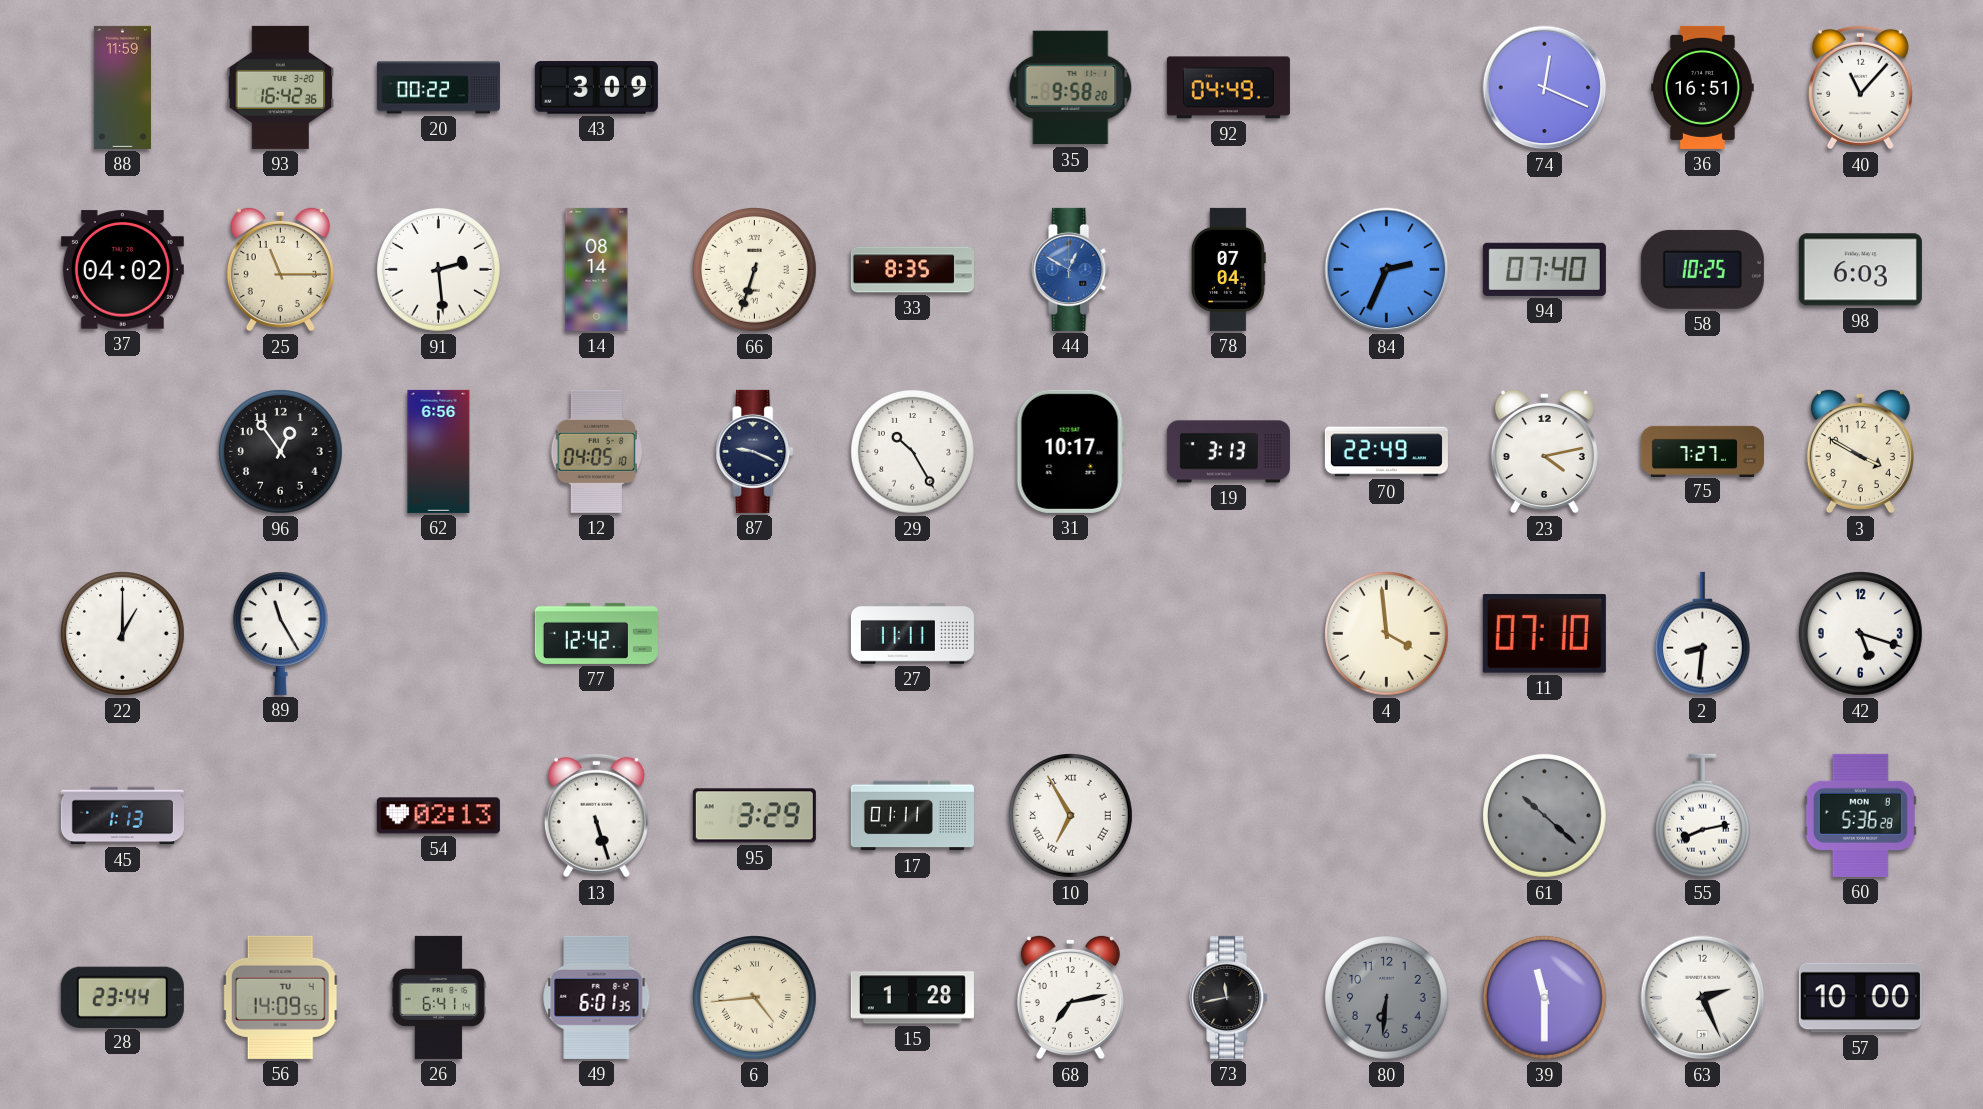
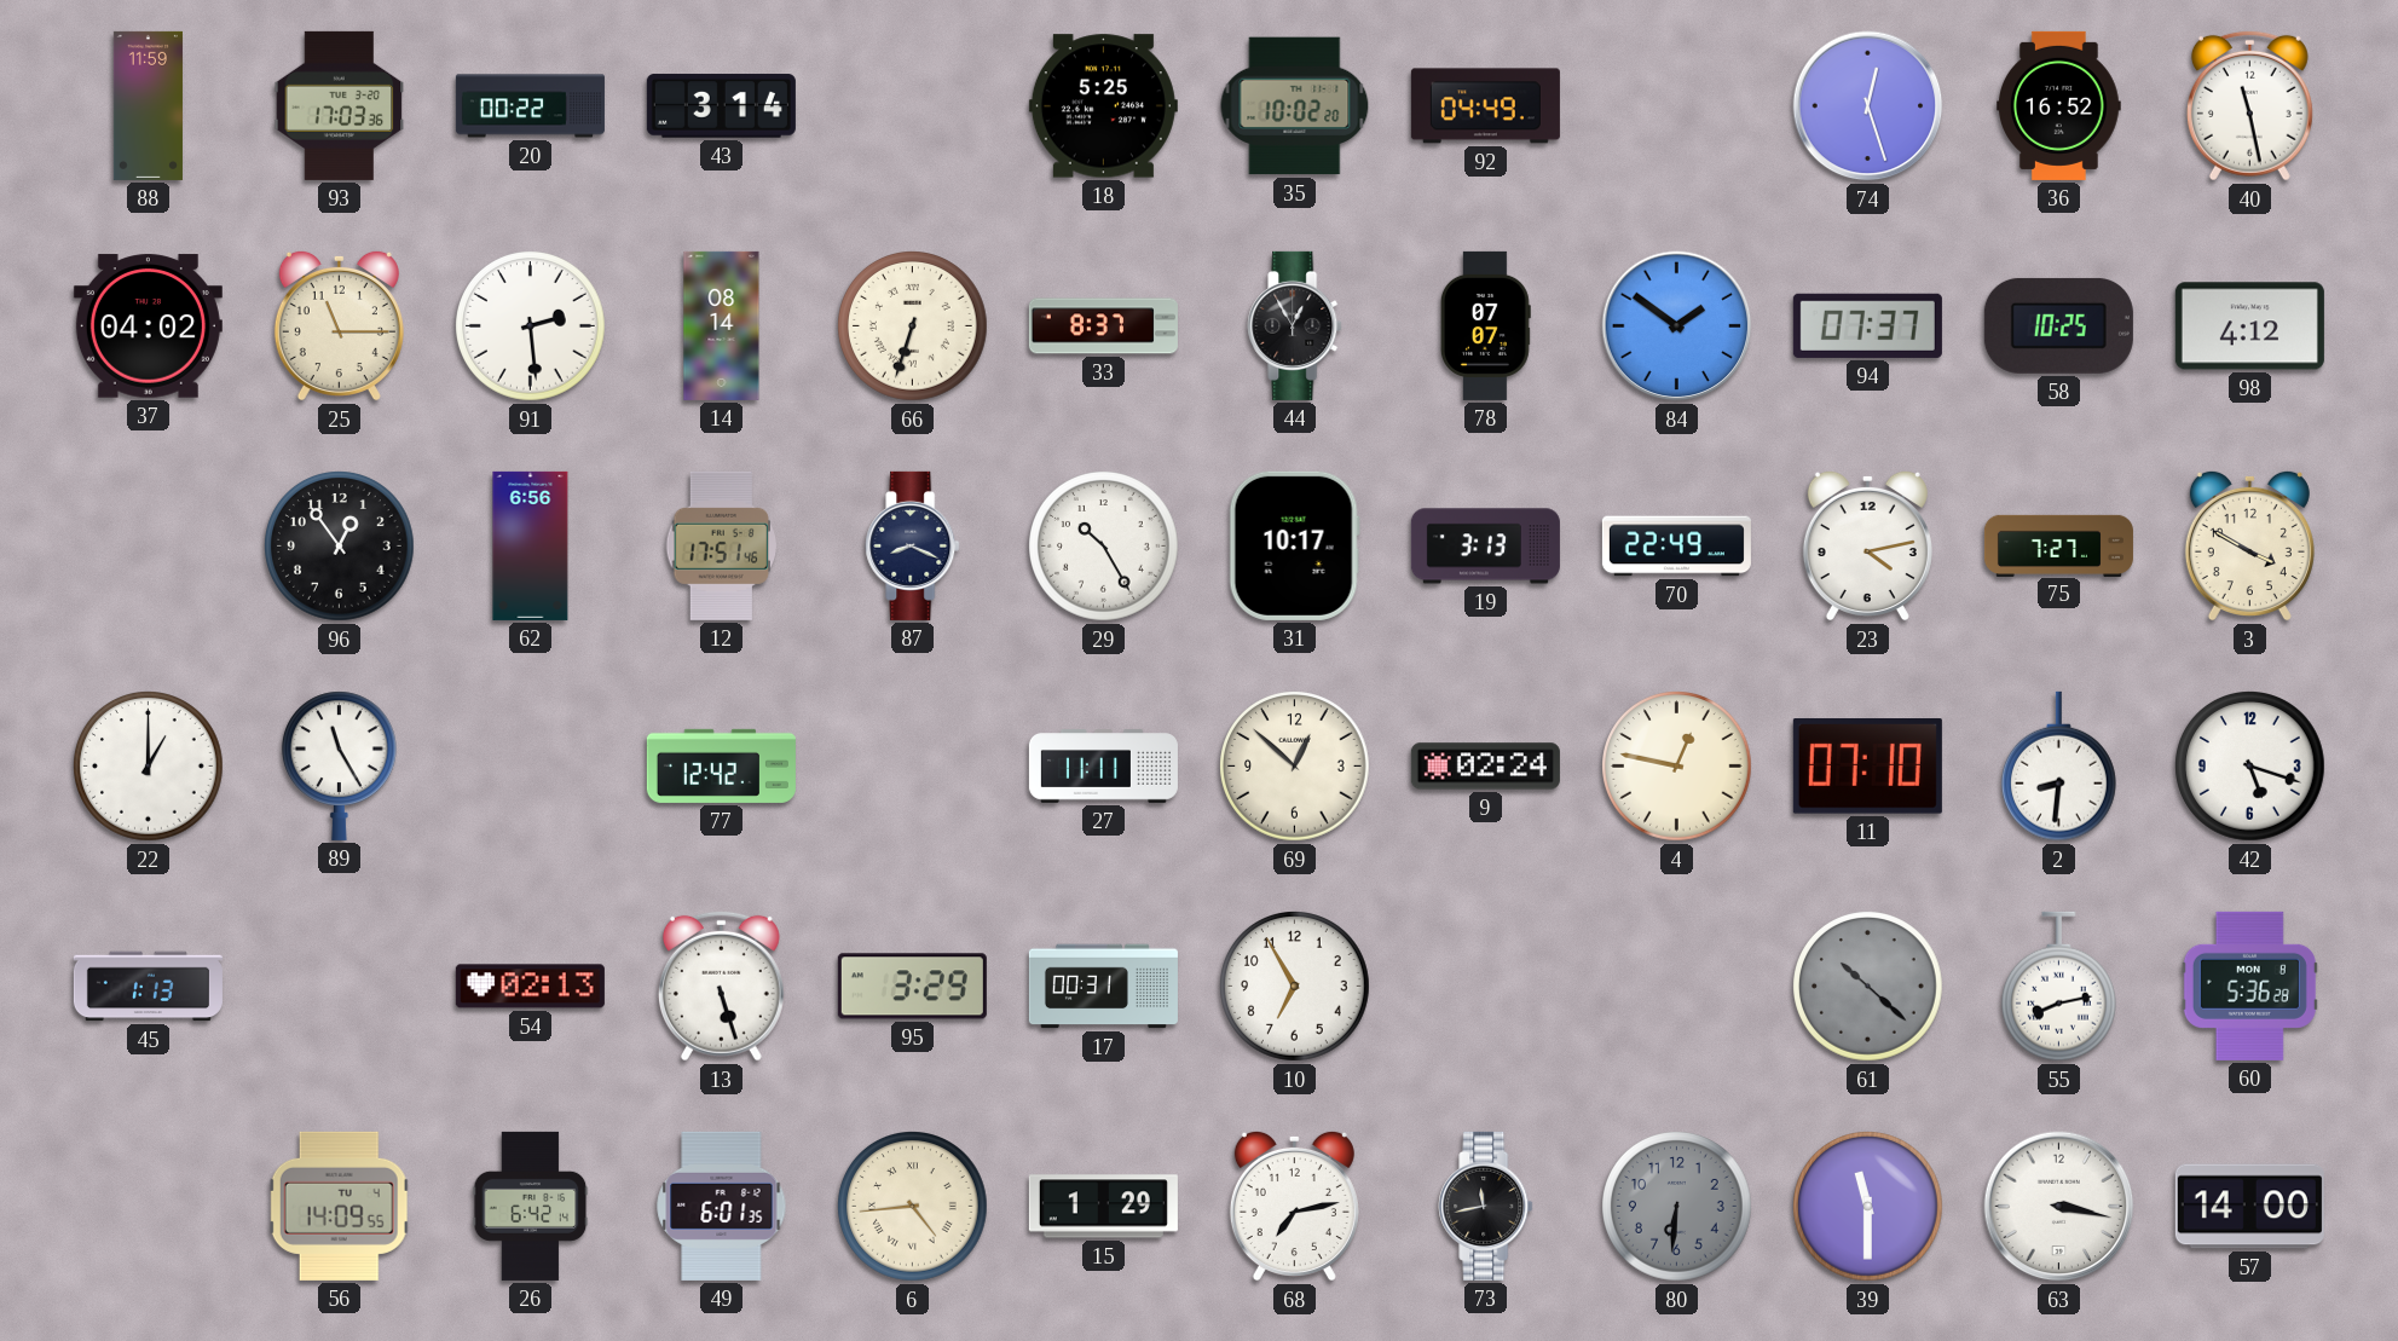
93: 16:42 -> 17:03 (340, 105)
43: 3:09 -> 3:14 (721, 106)
18: none -> 5:25 (1103, 106)
35: 9:58 -> 10:02 (1295, 106)
74: 12:19 -> 12:27 (1868, 106)
36: 16:51 -> 16:52 (2059, 105)
40: 11:07 -> 11:28 (2249, 105)
33: 8:35 -> 8:37 (1103, 326)
44: 12:50 -> 12:55 (1295, 325)
44 dial: blue -> black (1295, 325)
78: 07:04 -> 07:07 (1485, 325)
84: 2:34 -> 1:51 (1677, 326)
94: 07:40 -> 07:37 (1867, 325)
98: 6:03 -> 4:12 (2249, 326)
12: 04:05 -> 17:51 (722, 545)
87: 9:19 -> 8:19 (913, 545)
69: none -> 12:52 (1295, 767)
9: none -> 02:24 (1485, 767)
4: 3:59 -> 12:47 (1677, 767)
17: 01:11 -> 00:31 (1103, 987)
10 numerals: Roman -> Arabic (1295, 987)
28: 23:44 -> none (122, 997)
26: 6:41 -> 6:42 (531, 1206)
15: 1:28 -> 1:29 (1103, 1207)
63: 2:26 -> 3:17 (2059, 1207)
57: 10:00 -> 14:00 (2249, 1207)
